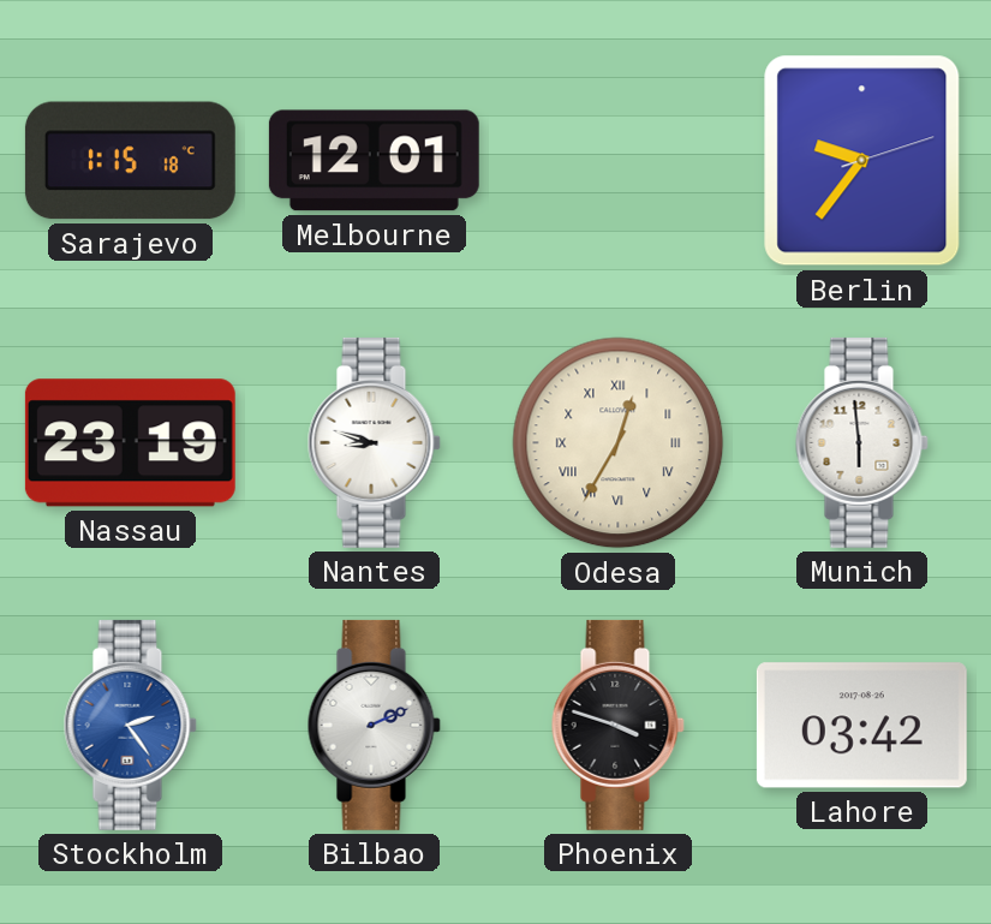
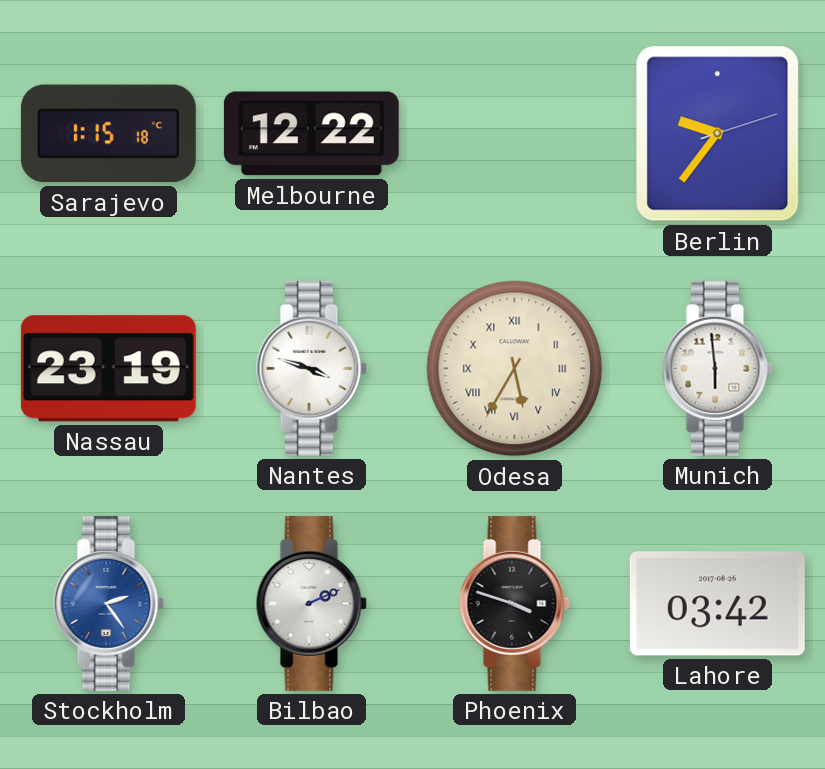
Melbourne: 12:01 -> 12:22 (311, 134)
Nantes: 8:48 -> 3:48 (311, 368)
Odesa: 12:35 -> 5:35 (515, 369)
